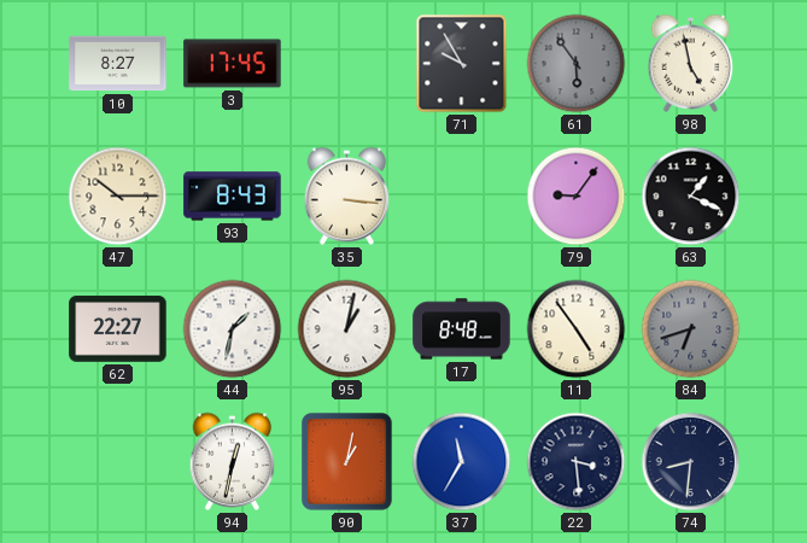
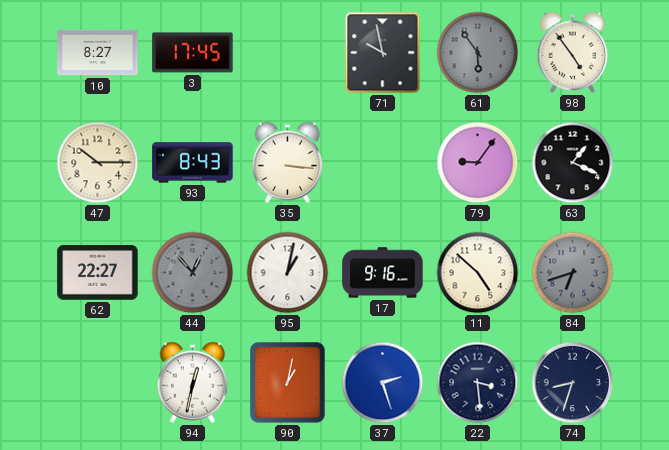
71: 9:55 -> 9:58 (383, 53)
98: 4:58 -> 4:54 (573, 52)
44: 1:32 -> 12:53 (193, 273)
44 dial: white -> grey (193, 273)
17: 8:48 -> 9:16 (383, 273)
11: 4:54 -> 4:52 (478, 273)
37: 11:35 -> 2:27 (383, 383)
74: 8:31 -> 8:33 (573, 383)
